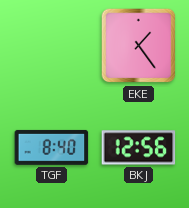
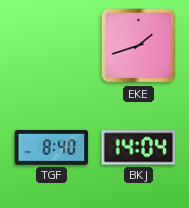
EKE: 1:24 -> 1:42 (139, 46)
BKJ: 12:56 -> 14:04 (139, 148)
